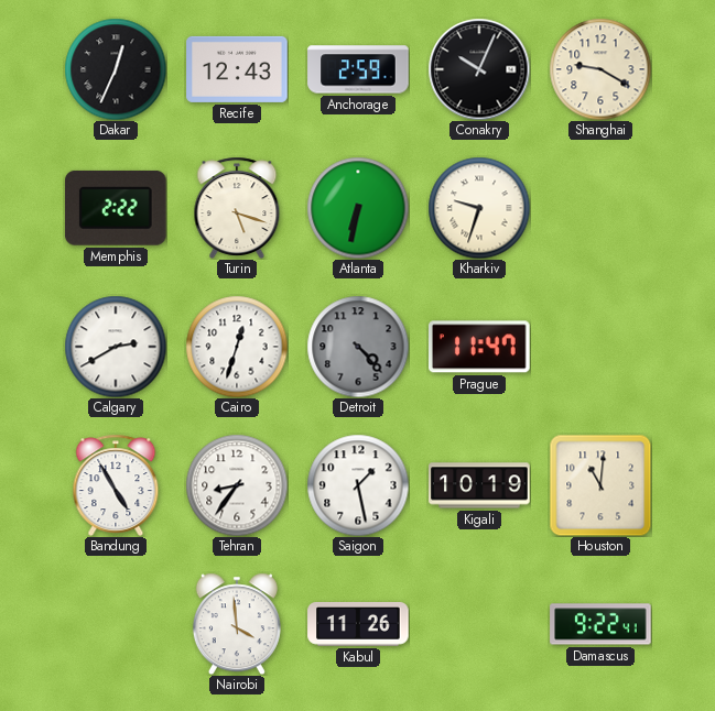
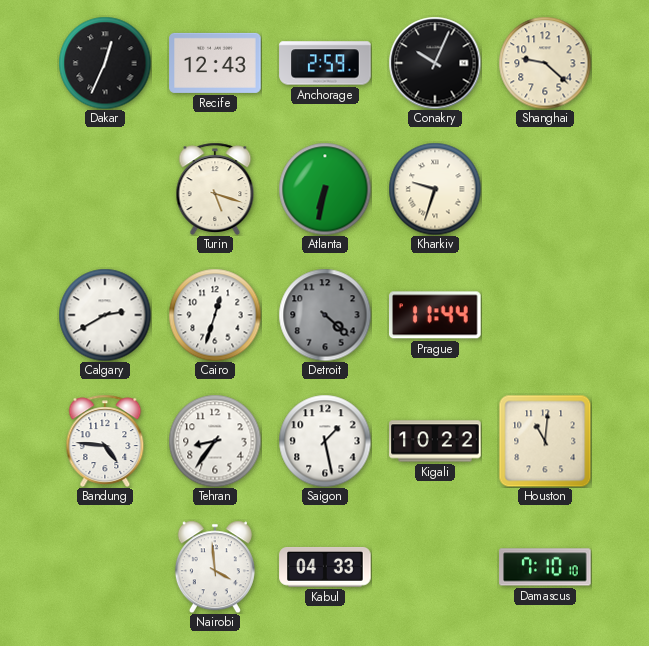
Shanghai: 9:20 -> 9:22 (545, 63)
Memphis: 2:22 -> none (116, 208)
Detroit: 4:23 -> 4:22 (325, 315)
Prague: 11:47 -> 11:44 (436, 315)
Bandung: 4:55 -> 4:46 (105, 440)
Kigali: 10:19 -> 10:22 (435, 441)
Kabul: 11:26 -> 04:33 (325, 567)
Damascus: 9:22 -> 7:10 (545, 567)
